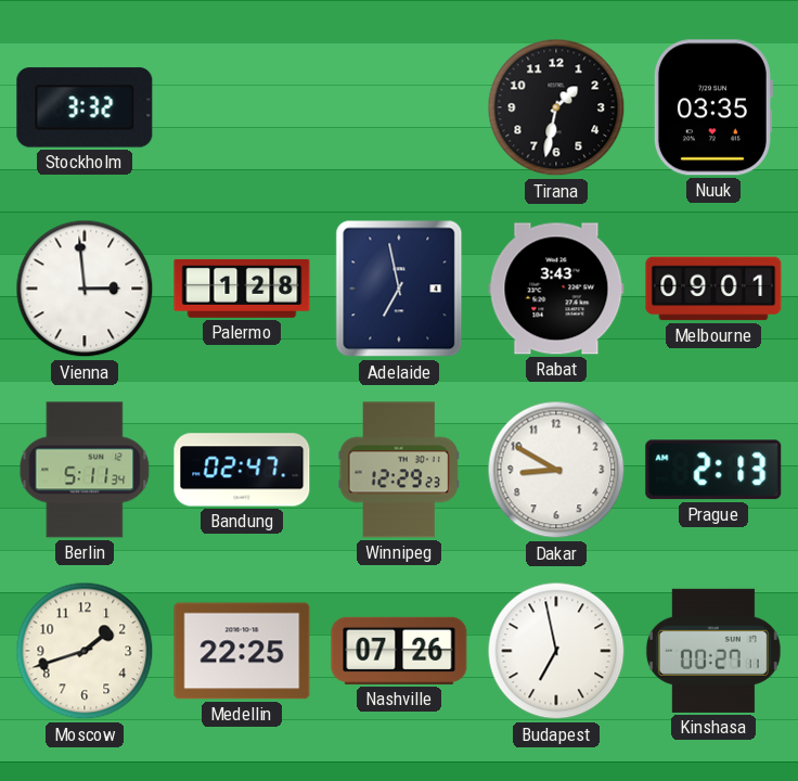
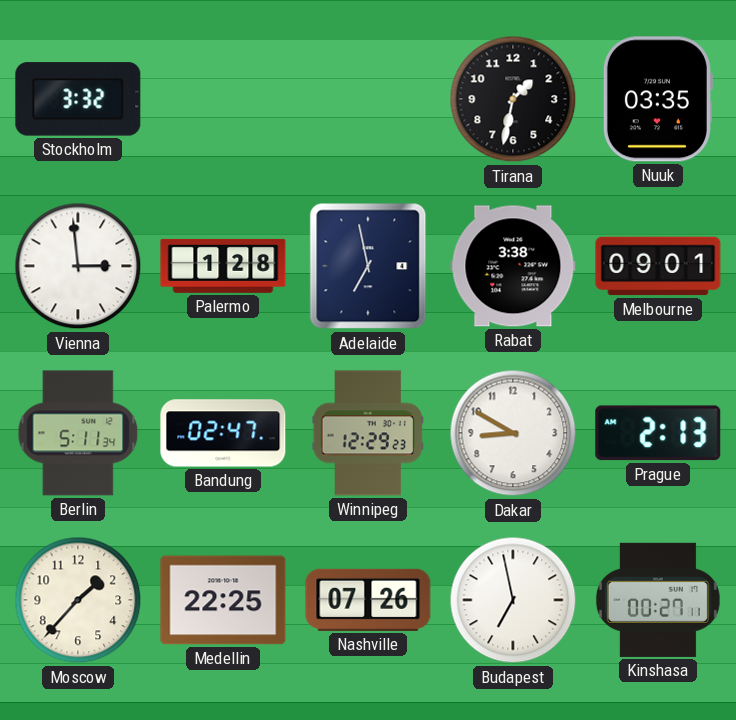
Rabat: 3:43 -> 3:38 (513, 266)
Moscow: 1:42 -> 1:37 (78, 600)
